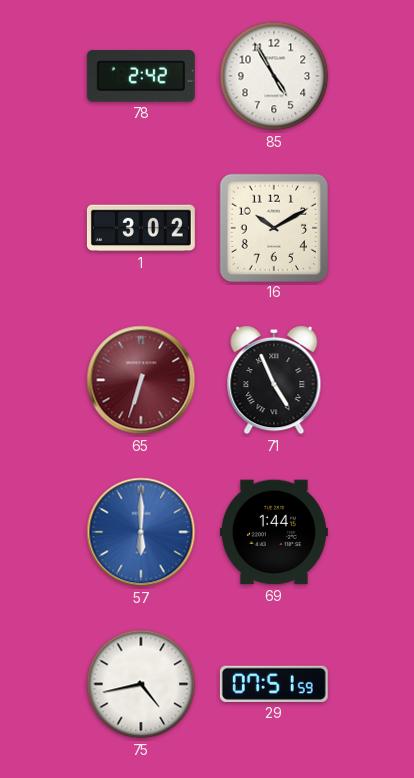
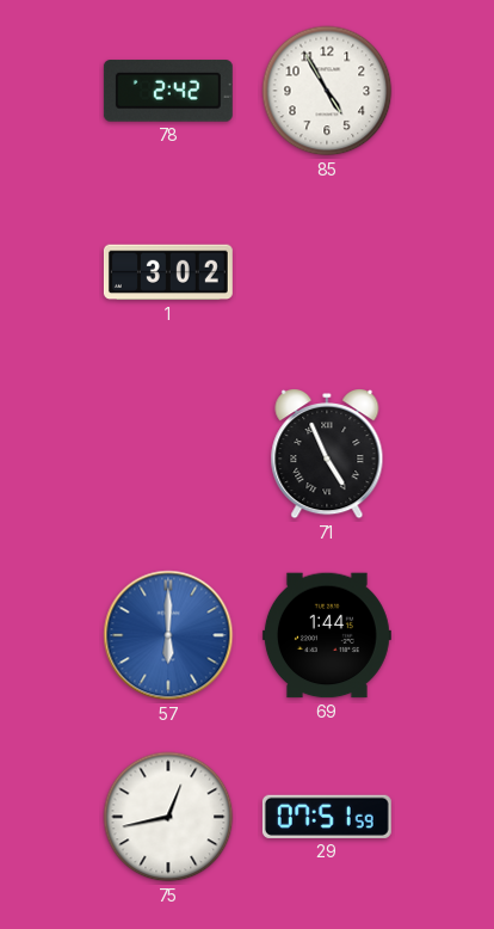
16: 10:10 -> none (273, 227)
65: 6:33 -> none (141, 380)
75: 4:43 -> 12:43 (168, 817)
